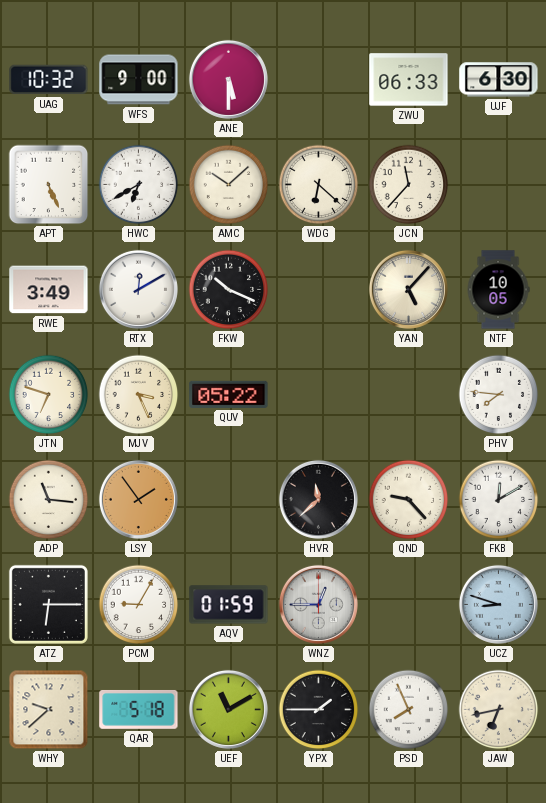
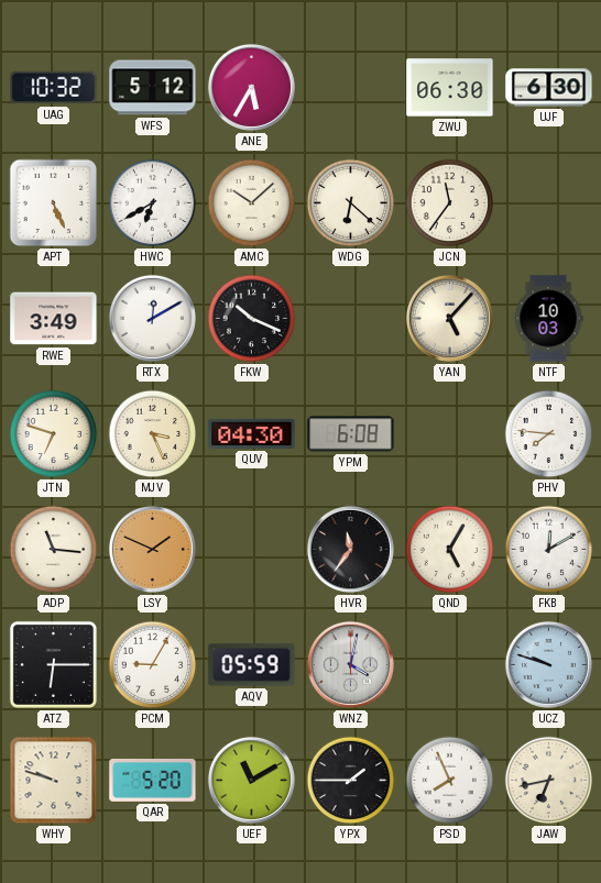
WFS: 9:00 -> 5:12 (153, 88)
ANE: 5:30 -> 5:35 (251, 87)
ZWU: 06:33 -> 06:30 (450, 88)
JCN: 11:37 -> 11:36 (450, 203)
NTF: 10:05 -> 10:03 (548, 319)
QUV: 05:22 -> 04:30 (252, 433)
YPM: none -> 6:08 (351, 434)
LSY: 1:54 -> 1:49 (152, 549)
HVR: 11:38 -> 11:36 (350, 549)
QND: 9:23 -> 5:05 (450, 550)
AQV: 01:59 -> 05:59 (252, 665)
WNZ: 12:45 -> 4:02 (350, 664)
UCZ: 8:48 -> 9:48 (548, 664)
WHY: 9:38 -> 9:48 (54, 781)
QAR: 5:18 -> 5:20 (153, 780)
